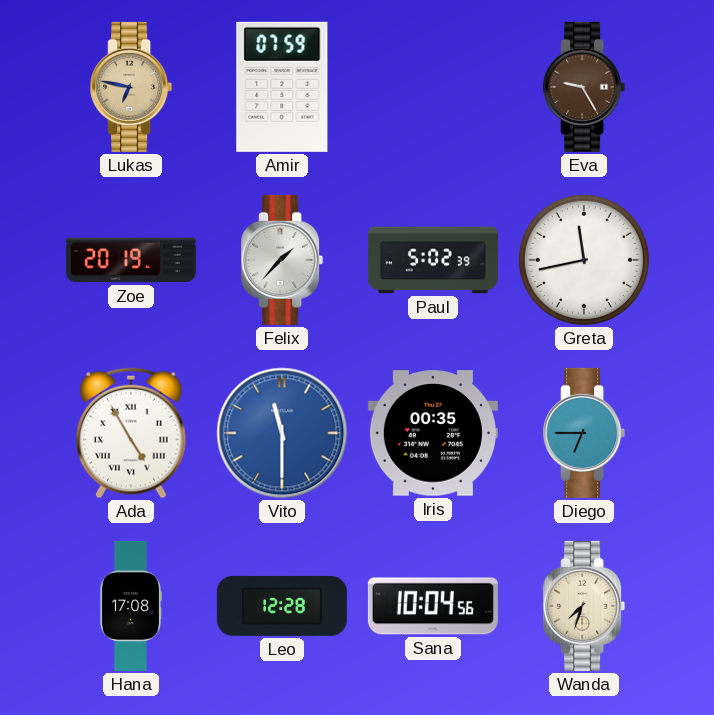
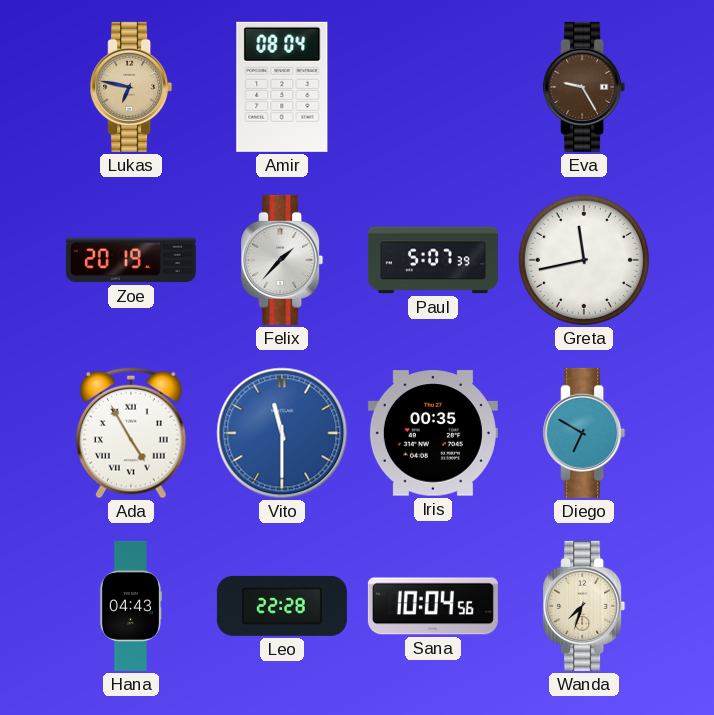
Amir: 07:59 -> 08:04 (282, 87)
Paul: 5:02 -> 5:07 (433, 260)
Diego: 6:45 -> 6:50 (584, 433)
Hana: 17:08 -> 04:43 (130, 606)
Leo: 12:28 -> 22:28 (282, 606)
